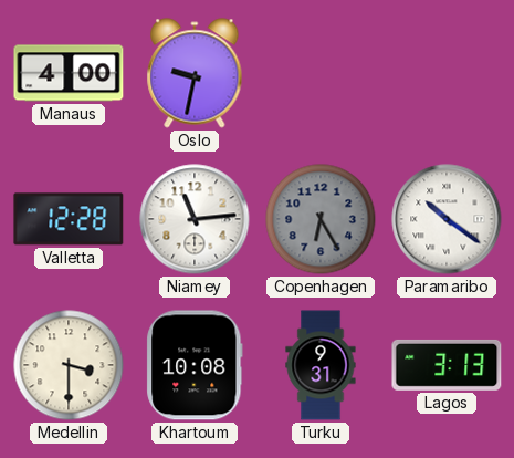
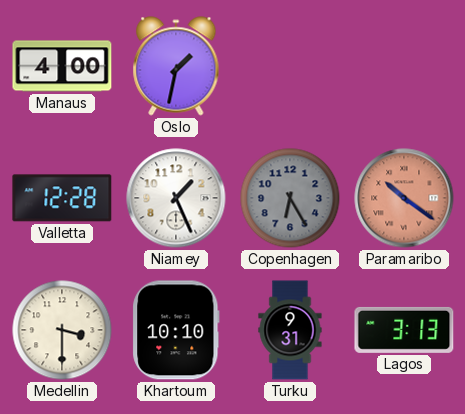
Oslo: 9:32 -> 1:32 (176, 66)
Niamey: 11:14 -> 1:26 (176, 198)
Paramaribo dial: white -> salmon (404, 198)
Khartoum: 10:08 -> 10:10 (176, 330)
